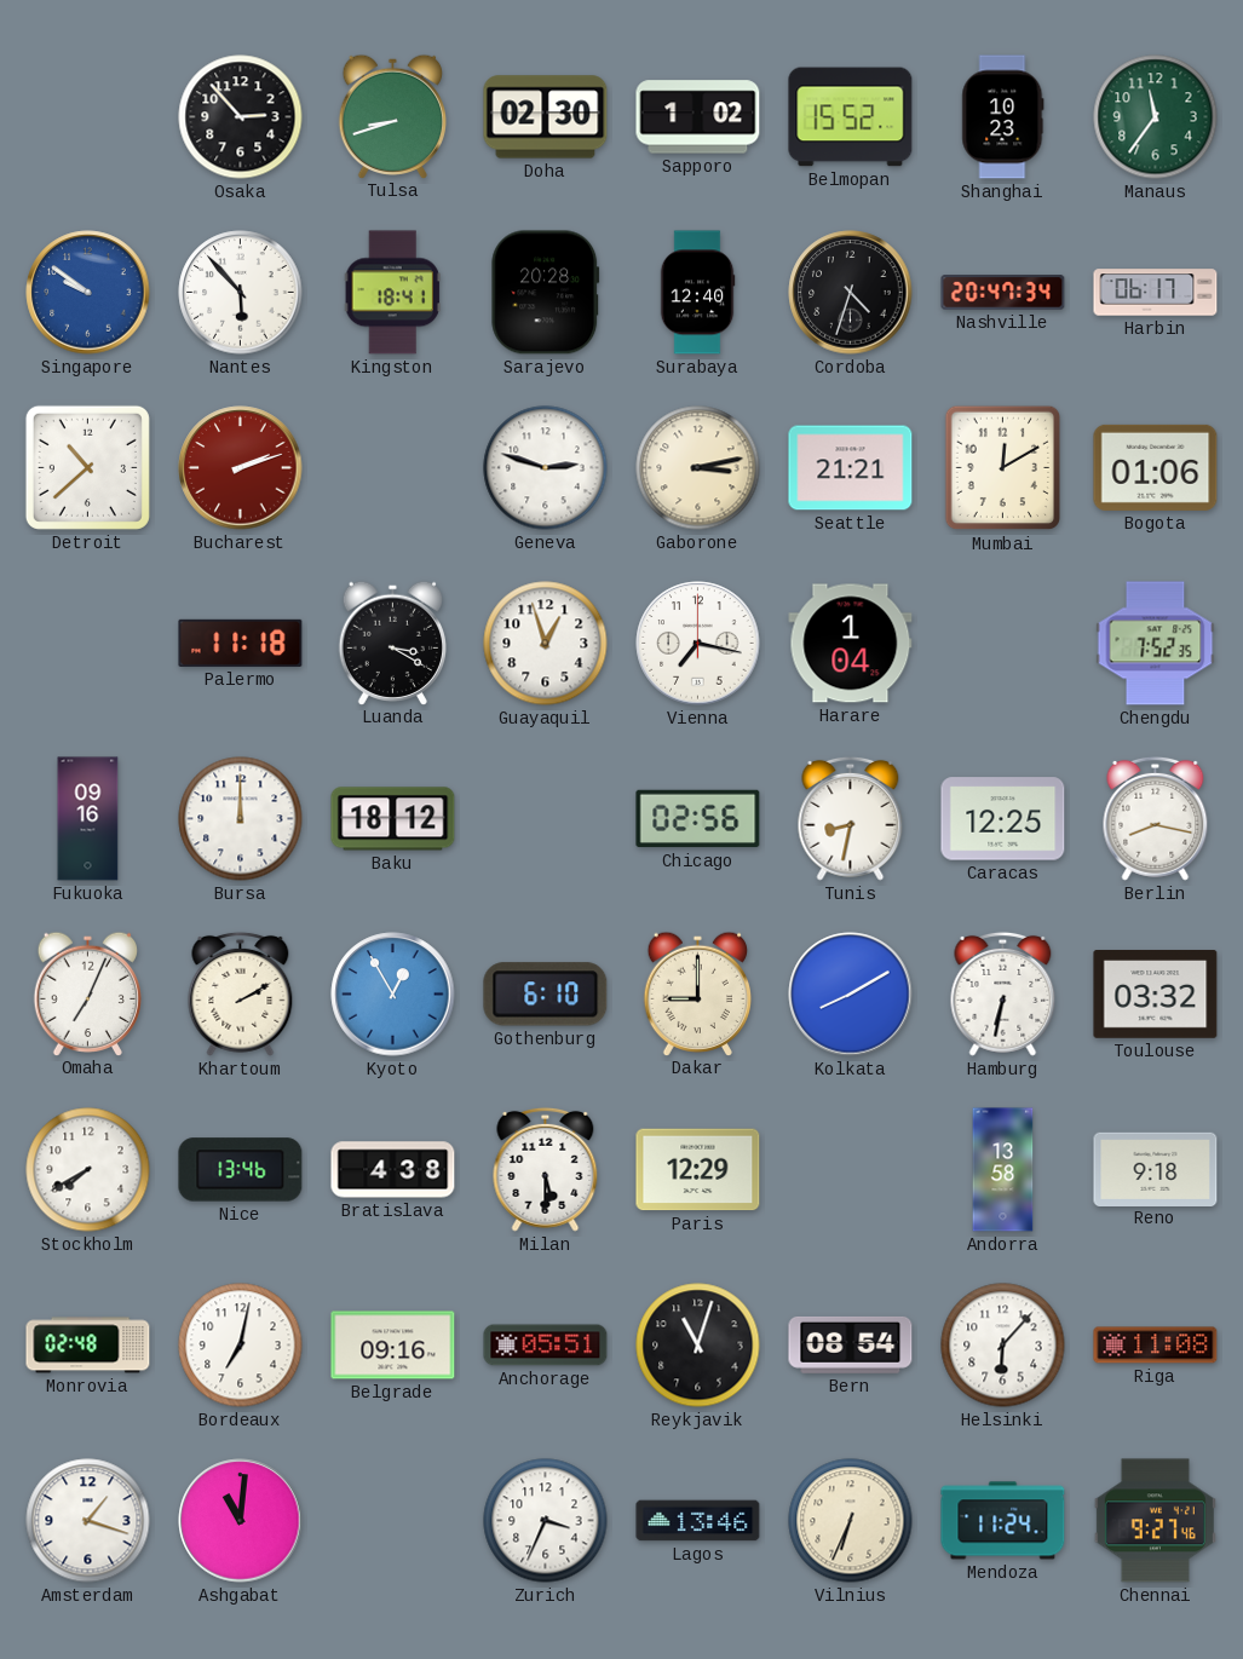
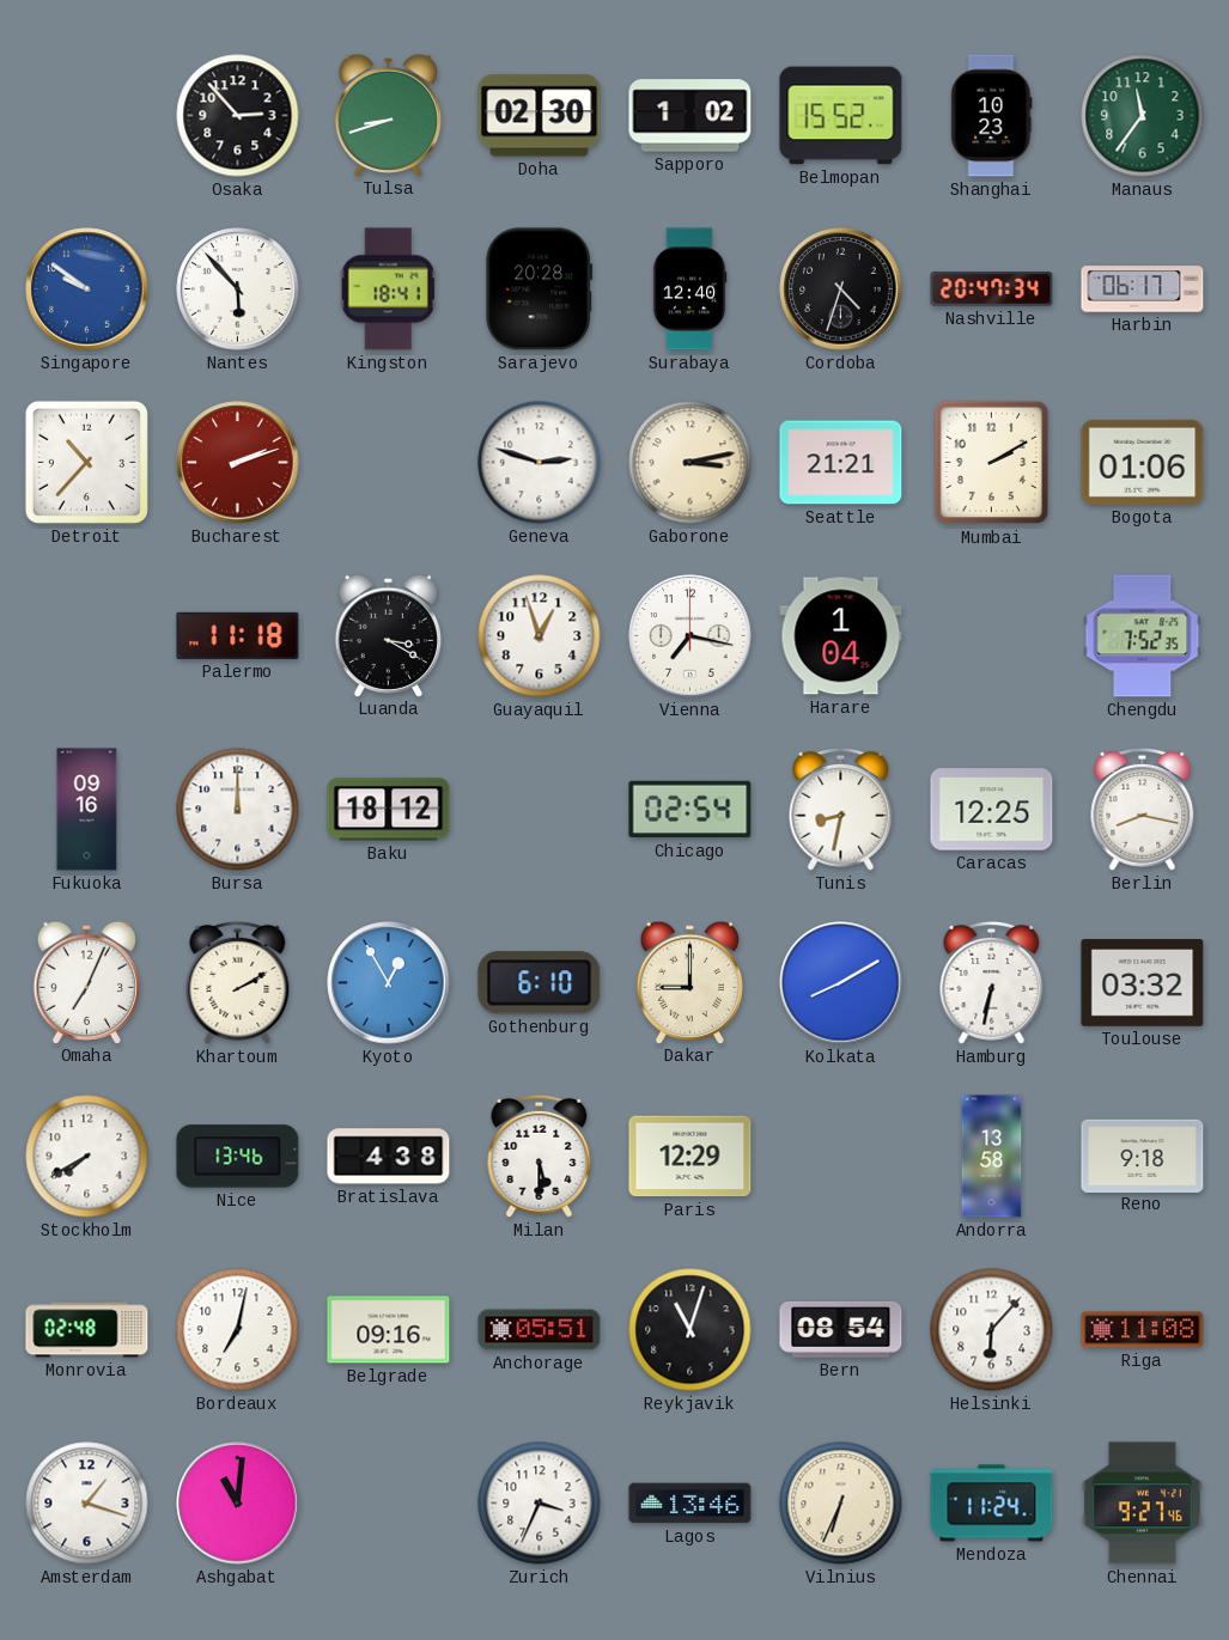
Detroit: 10:38 -> 10:37 (86, 462)
Mumbai: 12:10 -> 2:10 (992, 463)
Chicago: 02:56 -> 02:54 (690, 810)
